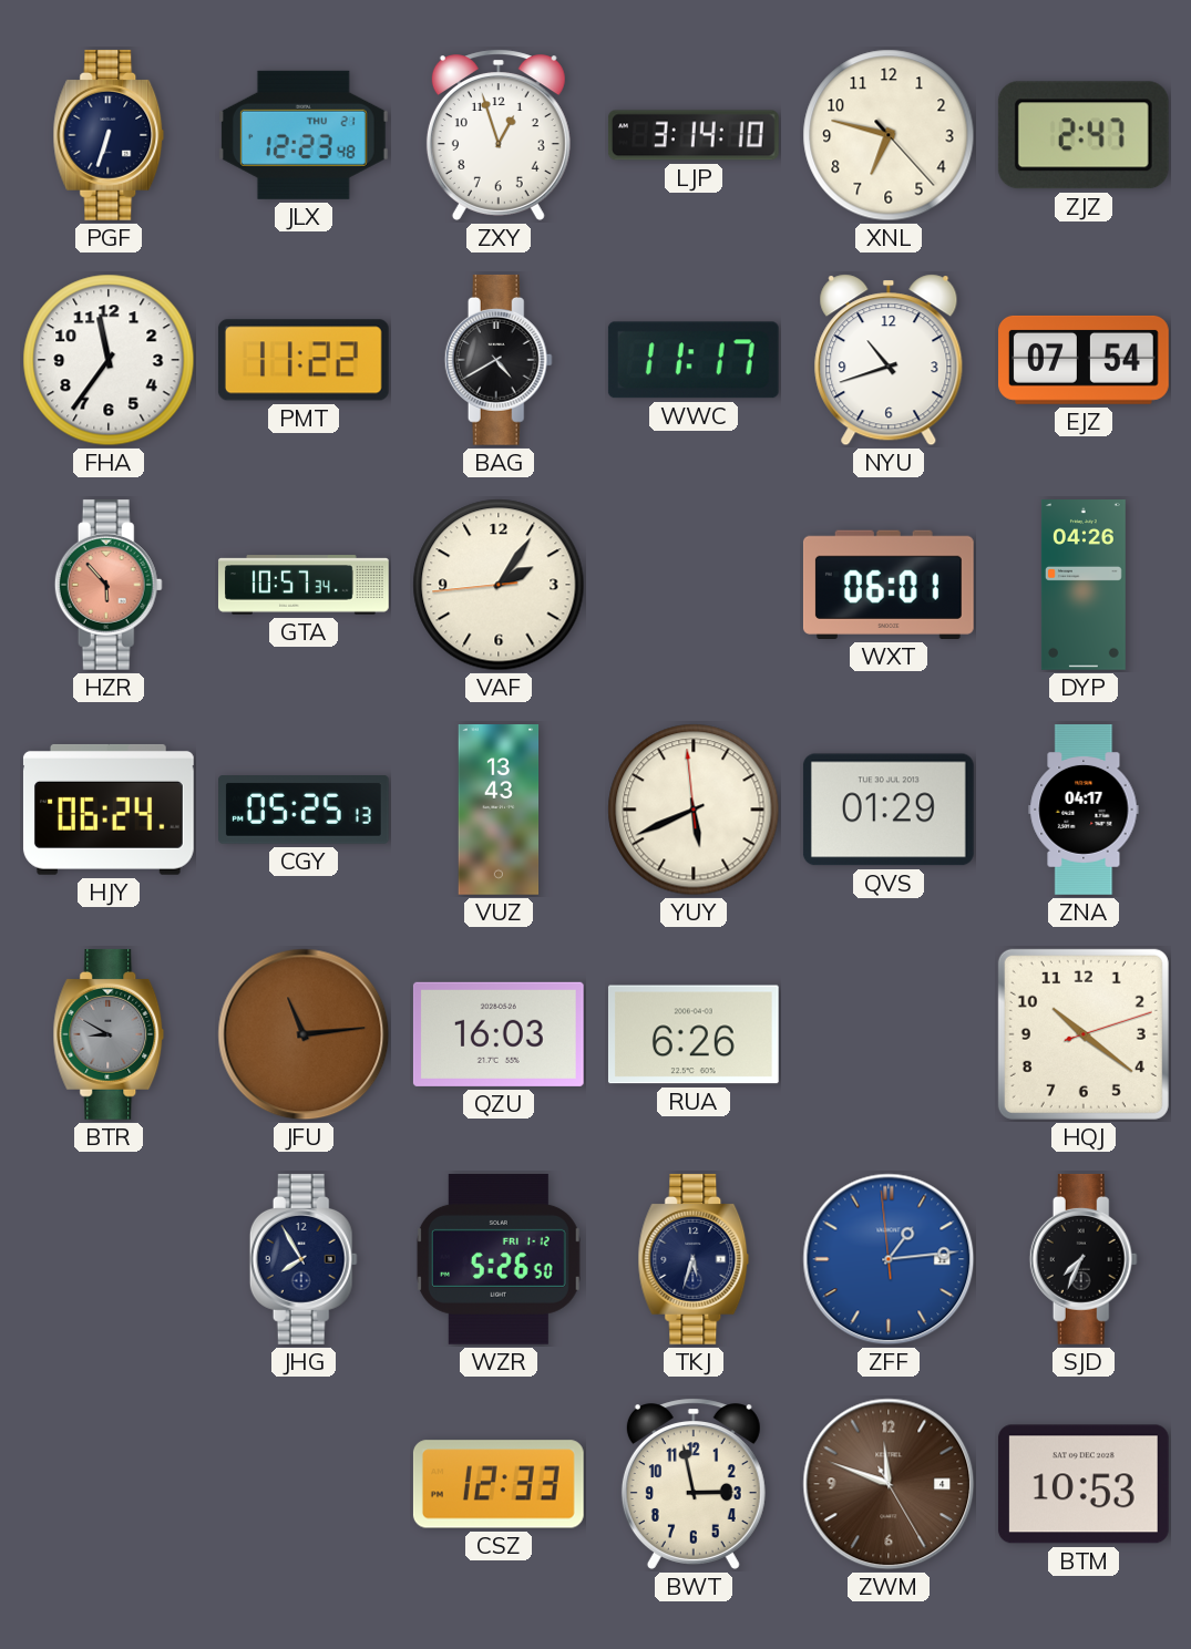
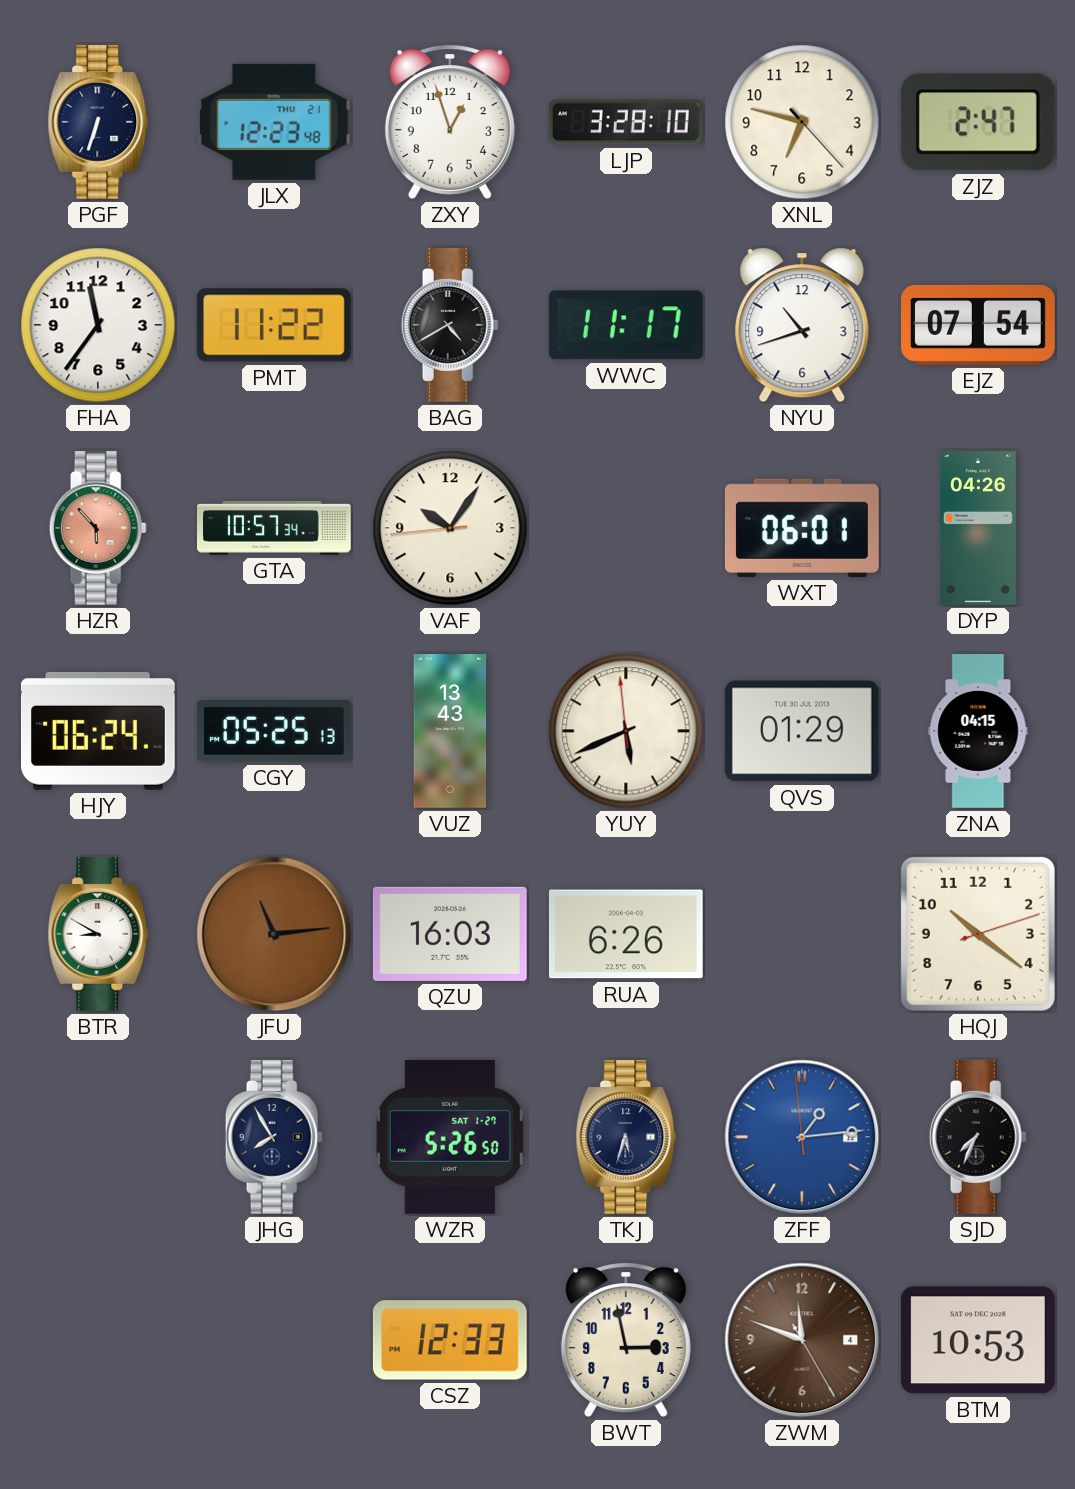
LJP: 3:14 -> 3:28 (626, 122)
VAF: 2:05 -> 10:05 (450, 528)
ZNA: 04:17 -> 04:15 (978, 732)
BTR dial: grey -> white (98, 934)
WZR date: FRI 1-12 -> SAT 1-27 (450, 1137)
